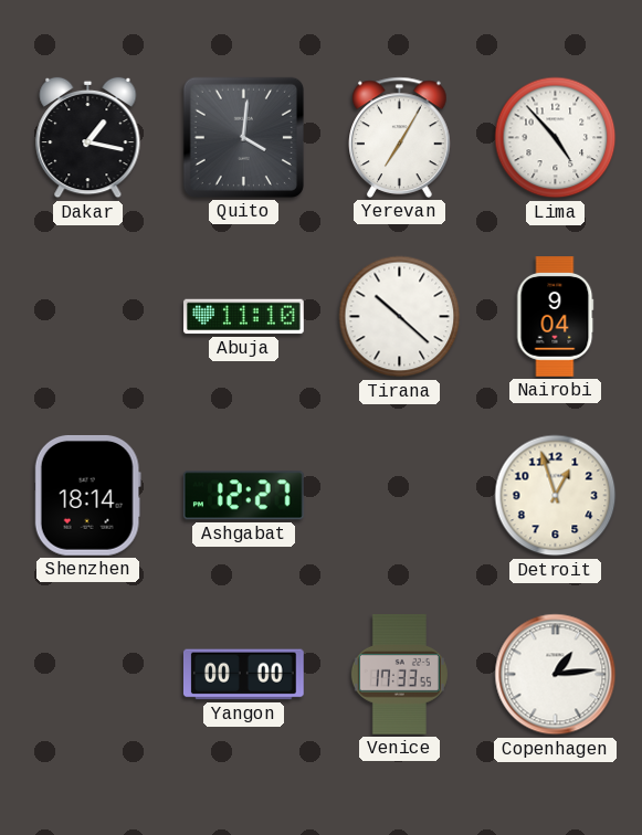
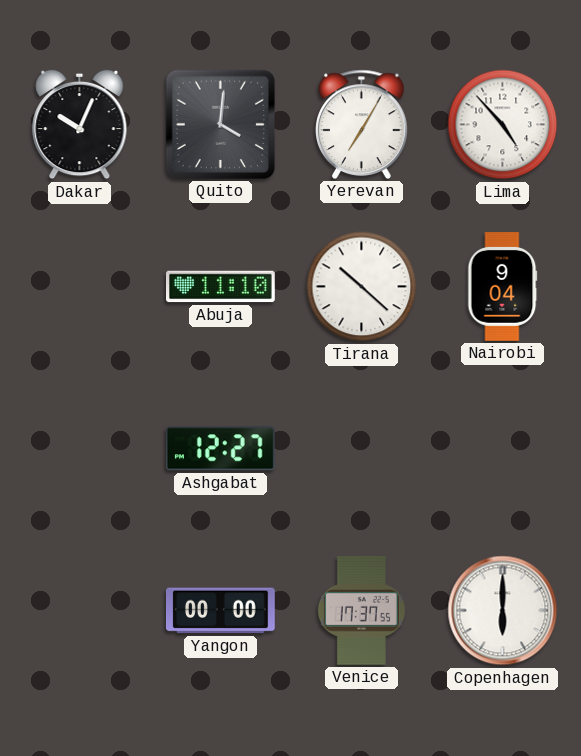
Dakar: 1:17 -> 10:04 (80, 125)
Shenzhen: 18:14 -> none (87, 495)
Detroit: 12:57 -> none (556, 496)
Venice: 17:33 -> 17:37 (361, 611)
Copenhagen: 1:14 -> 6:00 (503, 611)
